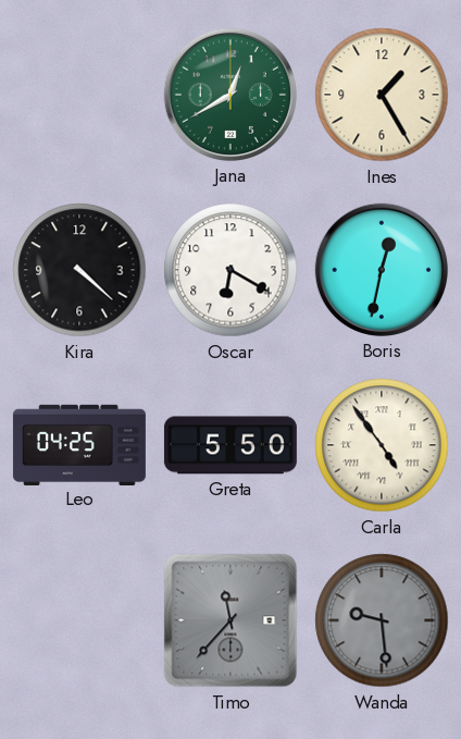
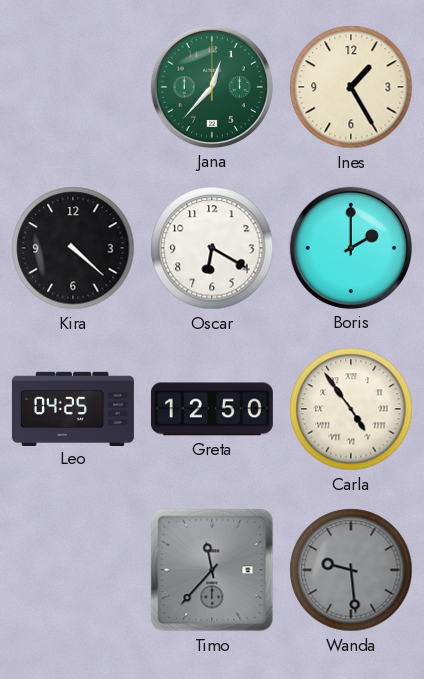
Jana: 12:40 -> 12:37 (212, 87)
Boris: 12:32 -> 2:00 (351, 248)
Greta: 5:50 -> 12:50 (212, 409)
